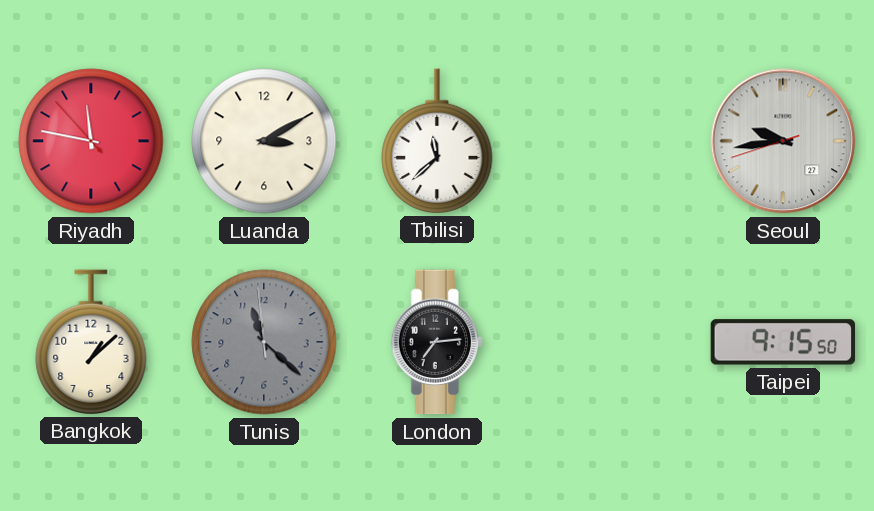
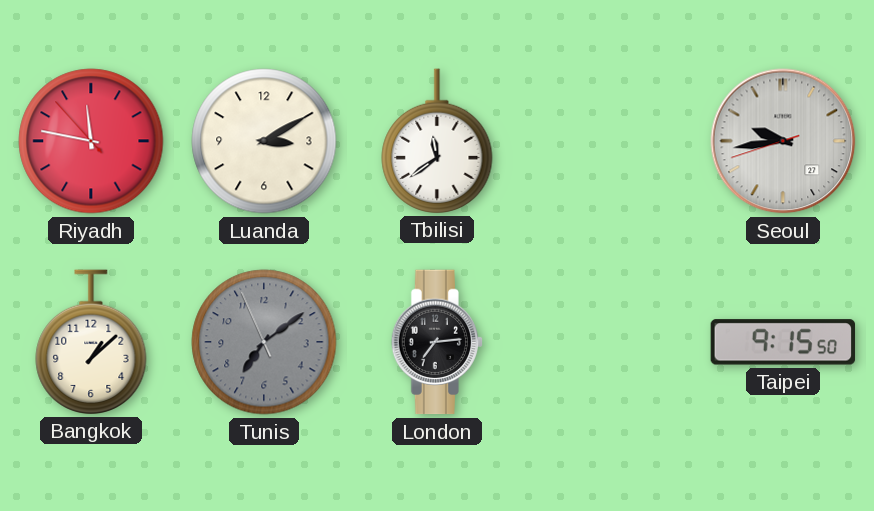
Tbilisi: 11:38 -> 11:39 (437, 141)
Tunis: 11:21 -> 7:08 (264, 342)
